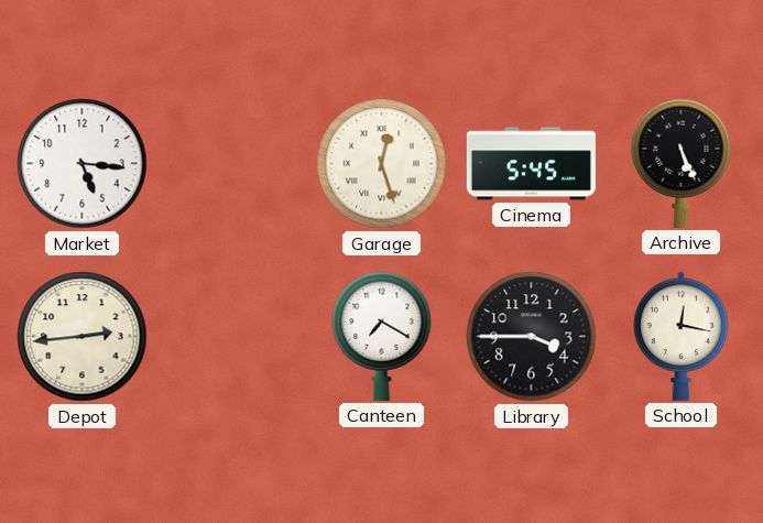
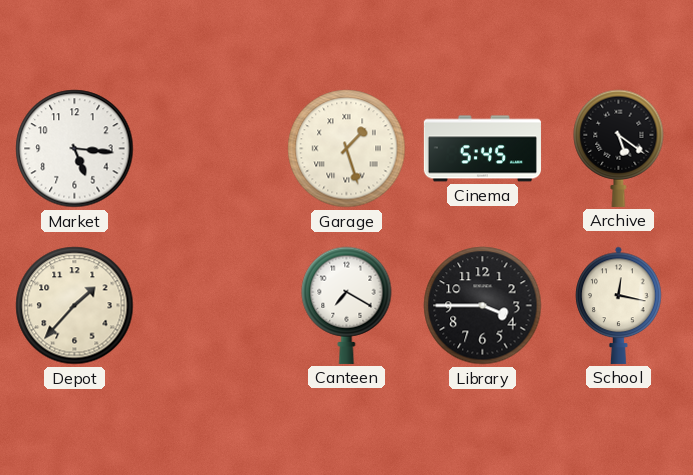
Garage: 12:27 -> 1:27 (347, 149)
Archive: 5:26 -> 5:21 (619, 148)
Depot: 2:44 -> 1:37 (75, 306)
